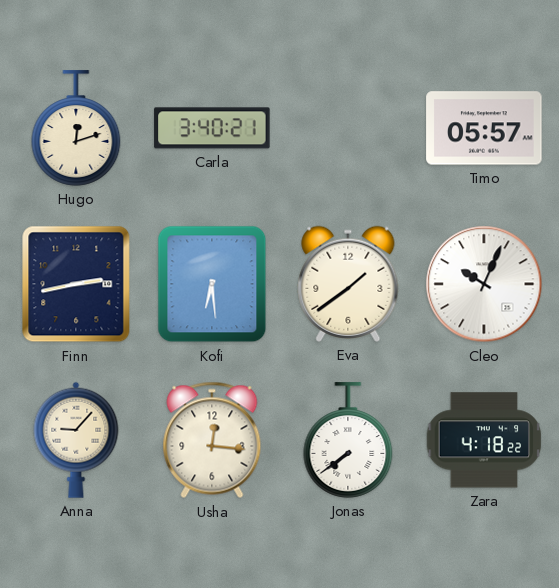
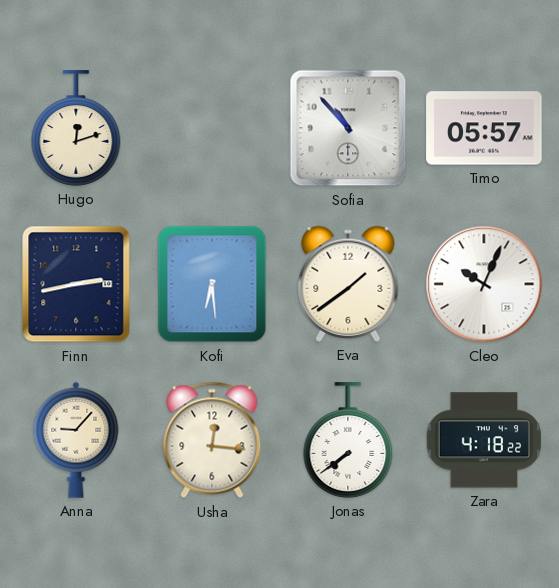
Carla: 3:40 -> none (212, 128)
Sofia: none -> 10:53 (348, 128)
